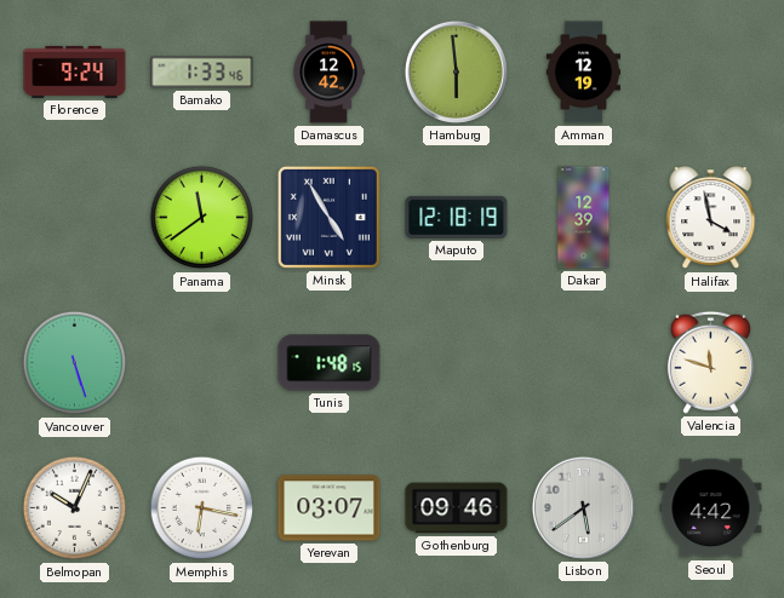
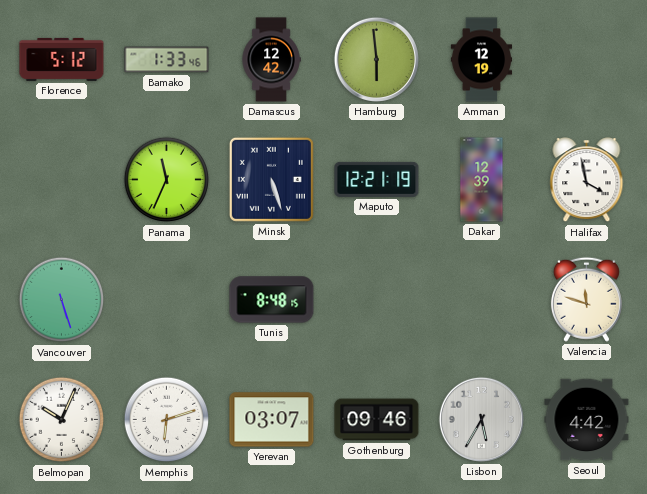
Florence: 9:24 -> 5:12 (62, 59)
Panama: 11:39 -> 11:34 (167, 180)
Minsk: 4:55 -> 5:27 (271, 179)
Maputo: 12:18 -> 12:21 (377, 179)
Tunis: 1:48 -> 8:48 (272, 300)
Memphis: 6:17 -> 6:12 (167, 420)
Lisbon: 5:39 -> 5:35 (481, 419)
